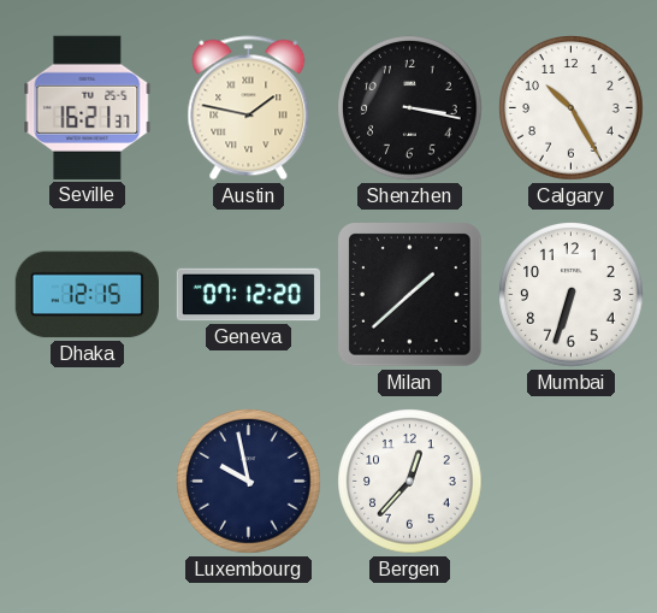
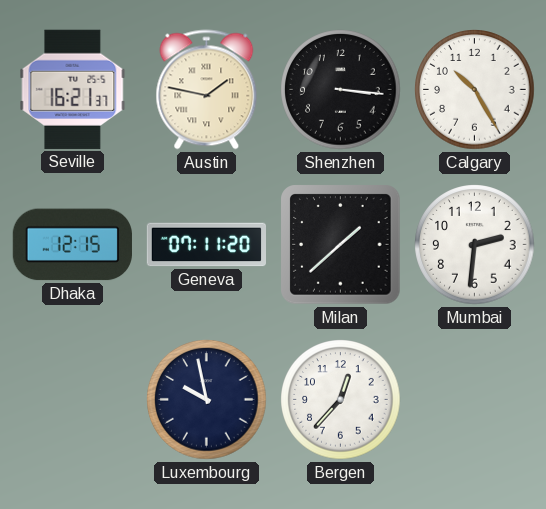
Shenzhen: 3:17 -> 3:16 (341, 90)
Geneva: 07:12 -> 07:11 (206, 245)
Mumbai: 6:33 -> 2:31 (475, 245)
